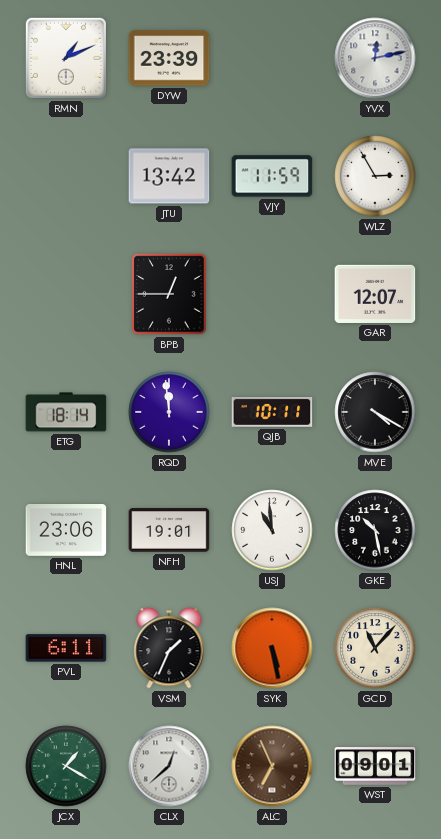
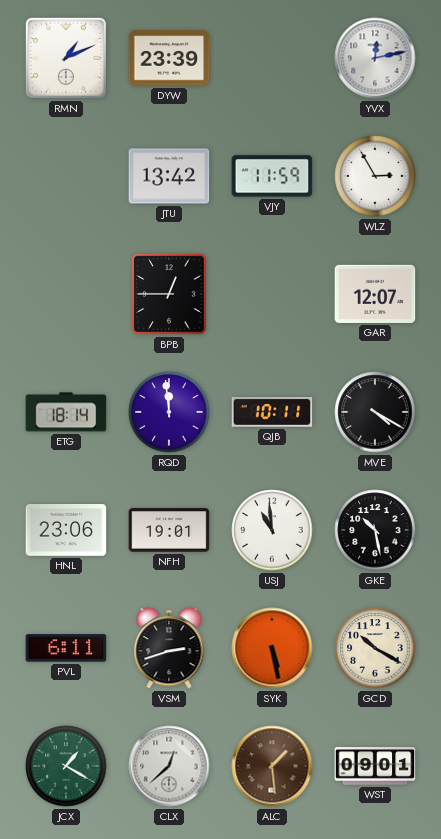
VSM: 1:34 -> 2:42 (169, 648)
GCD: 11:07 -> 10:20 (375, 648)
ALC: 6:56 -> 1:29 (272, 766)
